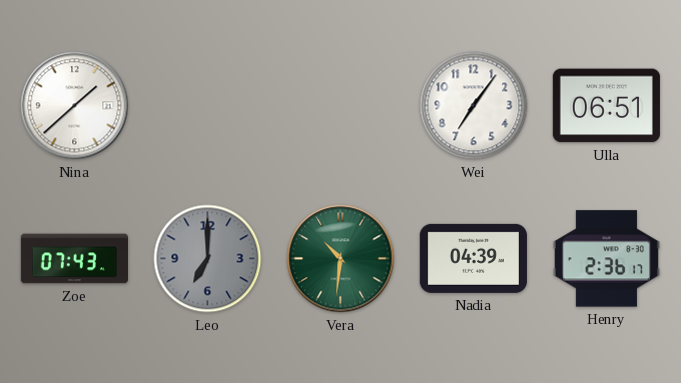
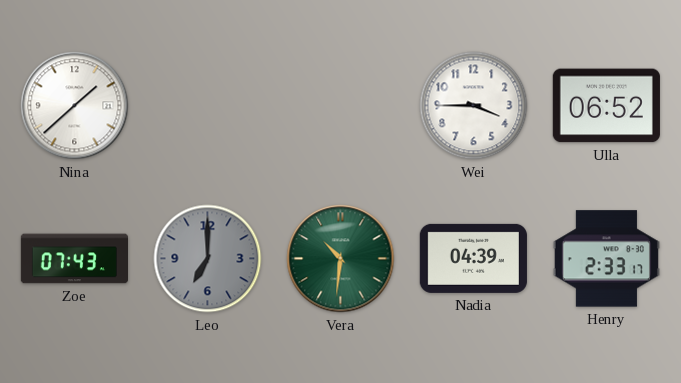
Wei: 7:06 -> 3:45 (474, 106)
Ulla: 06:51 -> 06:52 (606, 106)
Henry: 2:36 -> 2:33 (606, 259)
